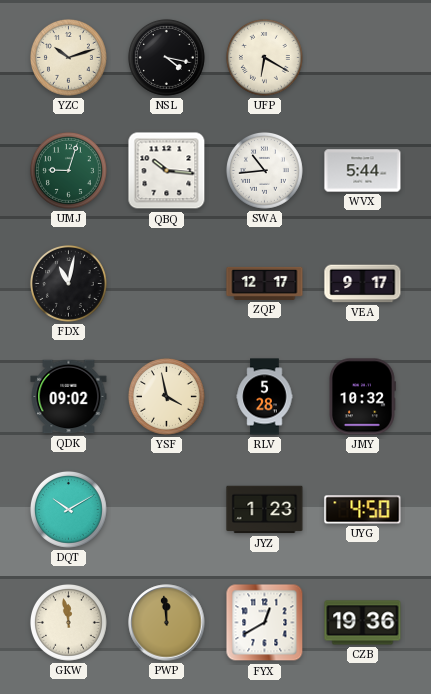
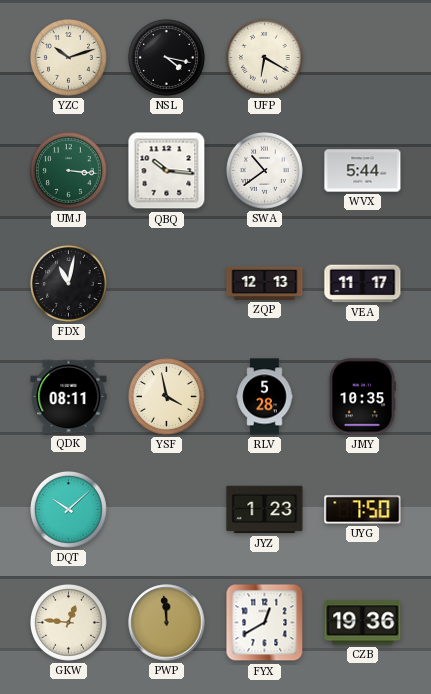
UMJ: 9:03 -> 3:16 (68, 170)
SWA: 10:44 -> 10:39 (264, 170)
ZQP: 12:17 -> 12:13 (265, 283)
VEA: 9:17 -> 11:17 (363, 284)
QDK: 09:02 -> 08:11 (69, 397)
JMY: 10:32 -> 10:35 (363, 397)
DQT: 10:10 -> 10:08 (68, 509)
UYG: 4:50 -> 7:50 (363, 510)
GKW: 11:58 -> 12:46 (68, 622)
